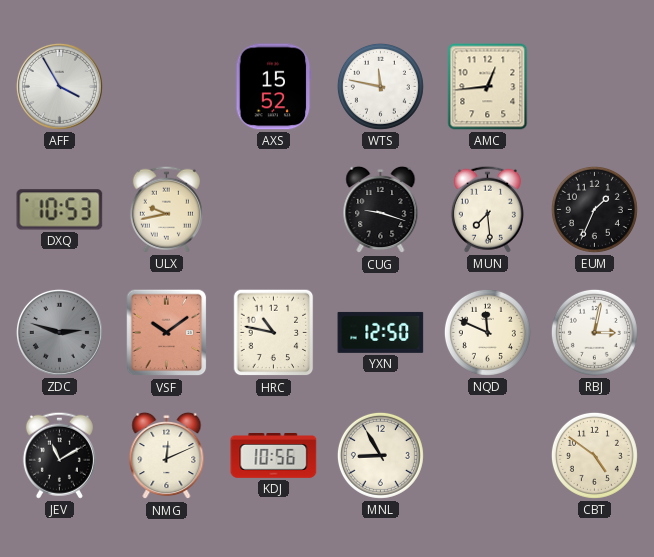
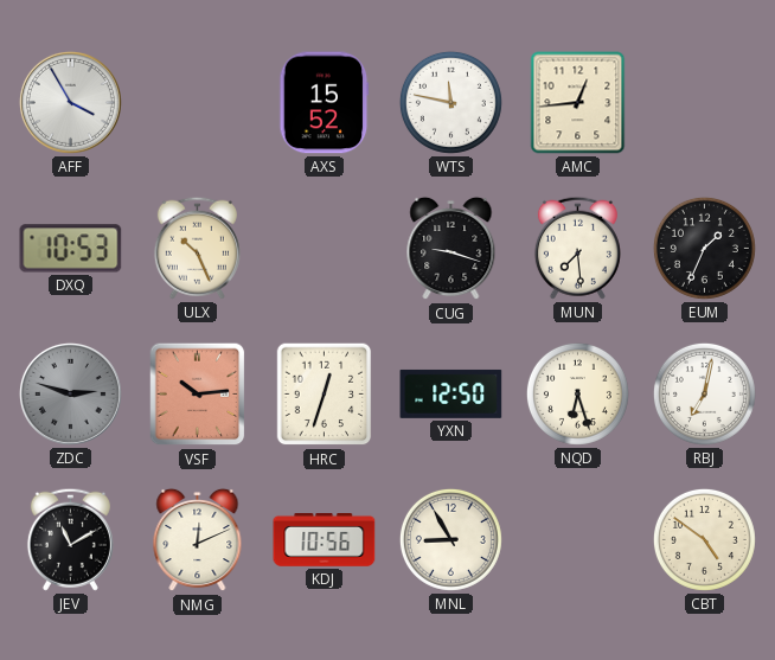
ULX: 9:43 -> 10:26 (197, 248)
VSF: 10:09 -> 10:14 (198, 395)
HRC: 10:47 -> 12:33 (325, 395)
NQD: 11:49 -> 6:27 (577, 393)
RBJ: 3:02 -> 7:02 (704, 393)
